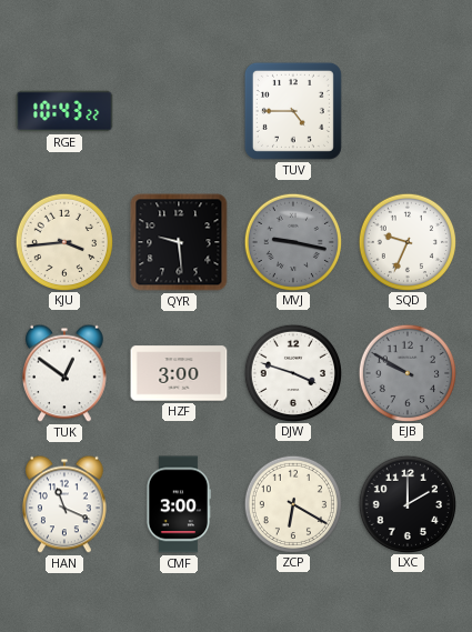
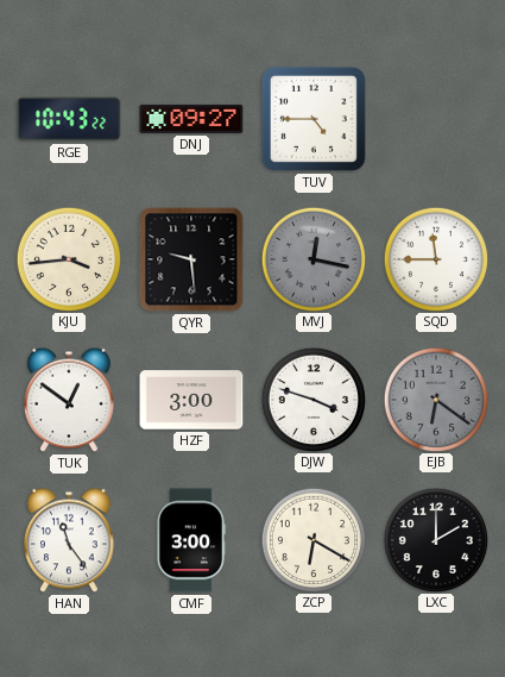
DNJ: none -> 09:27 (191, 119)
MVJ: 9:17 -> 12:17 (313, 258)
SQD: 9:34 -> 11:45 (435, 258)
EJB: 9:50 -> 6:21 (435, 399)
HAN: 11:19 -> 11:24 (70, 540)
